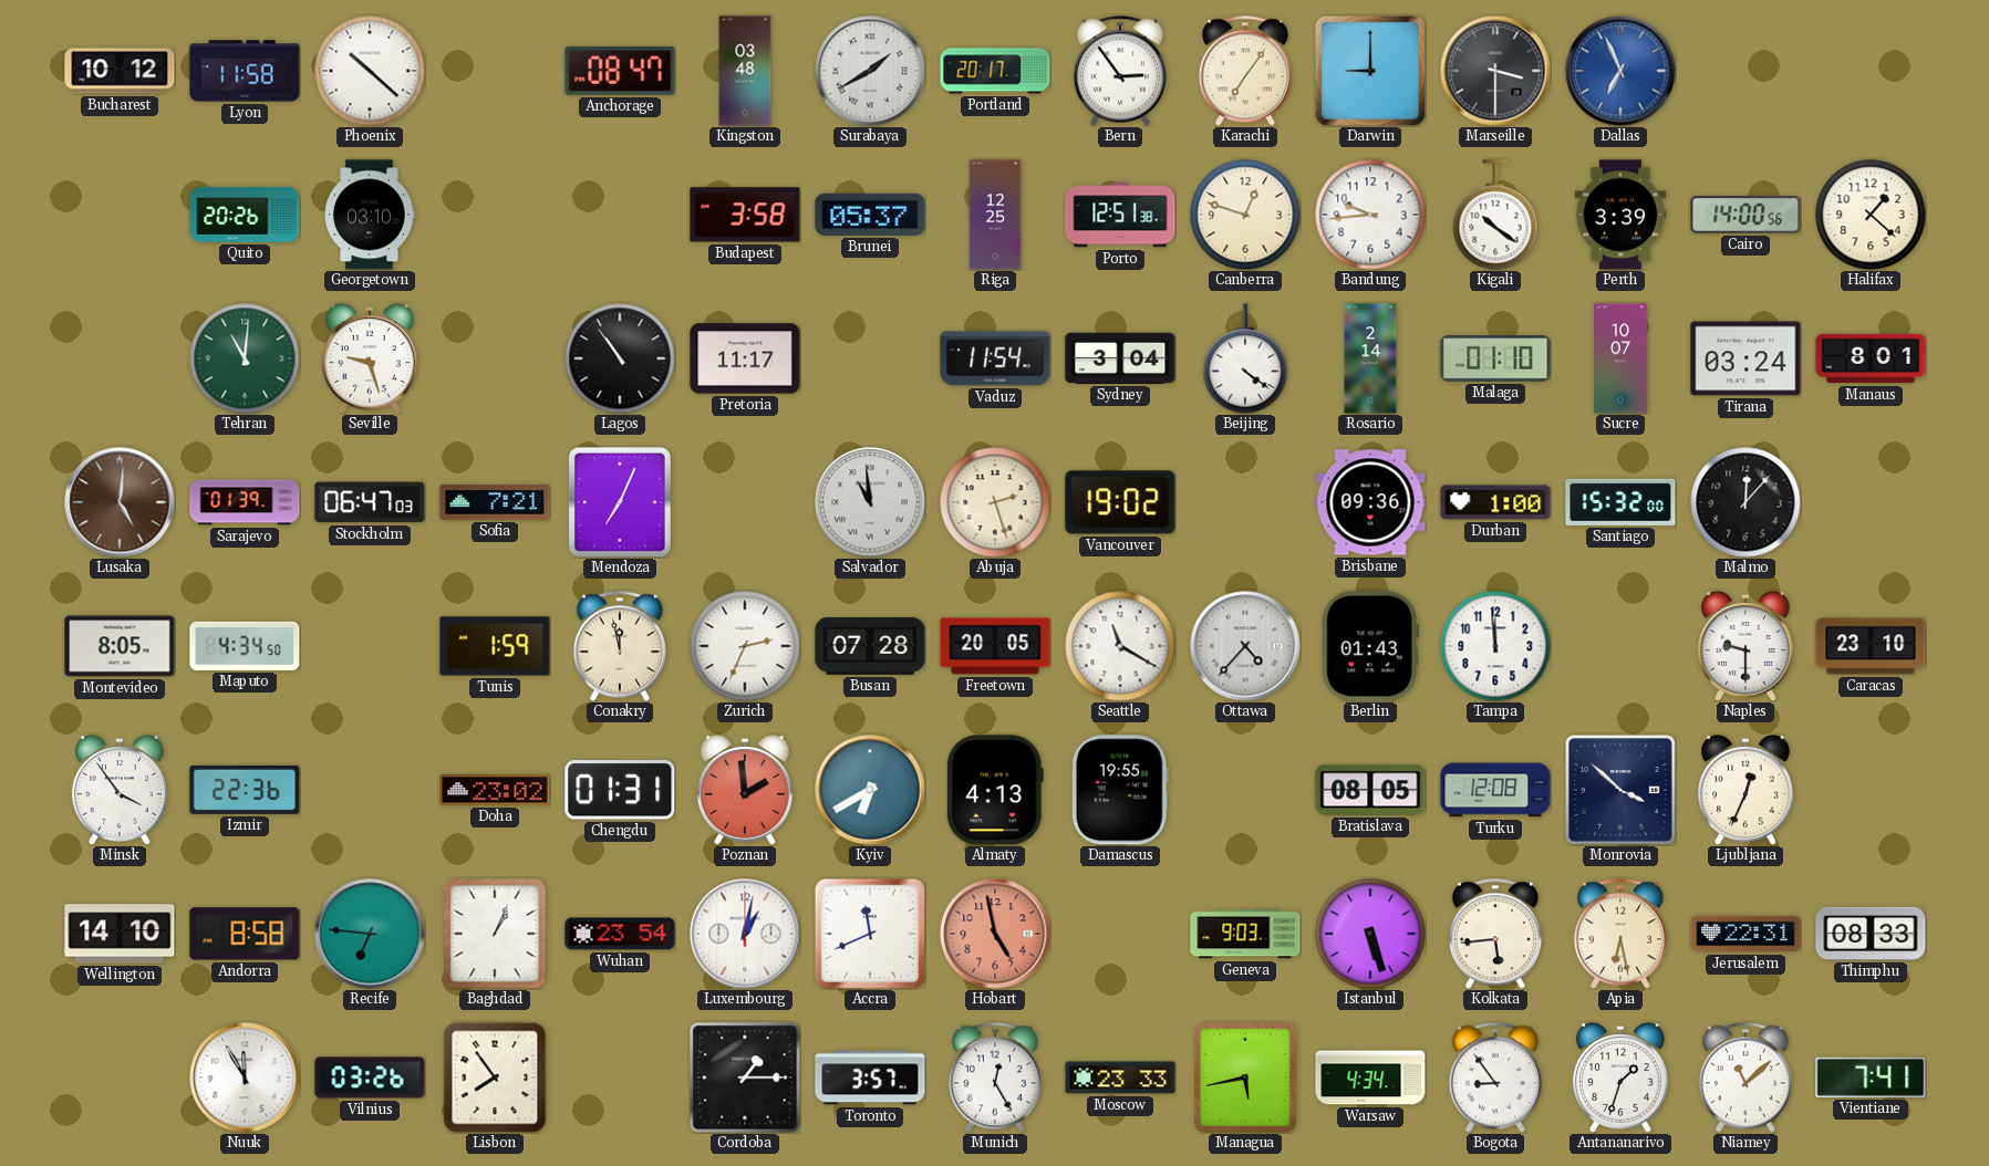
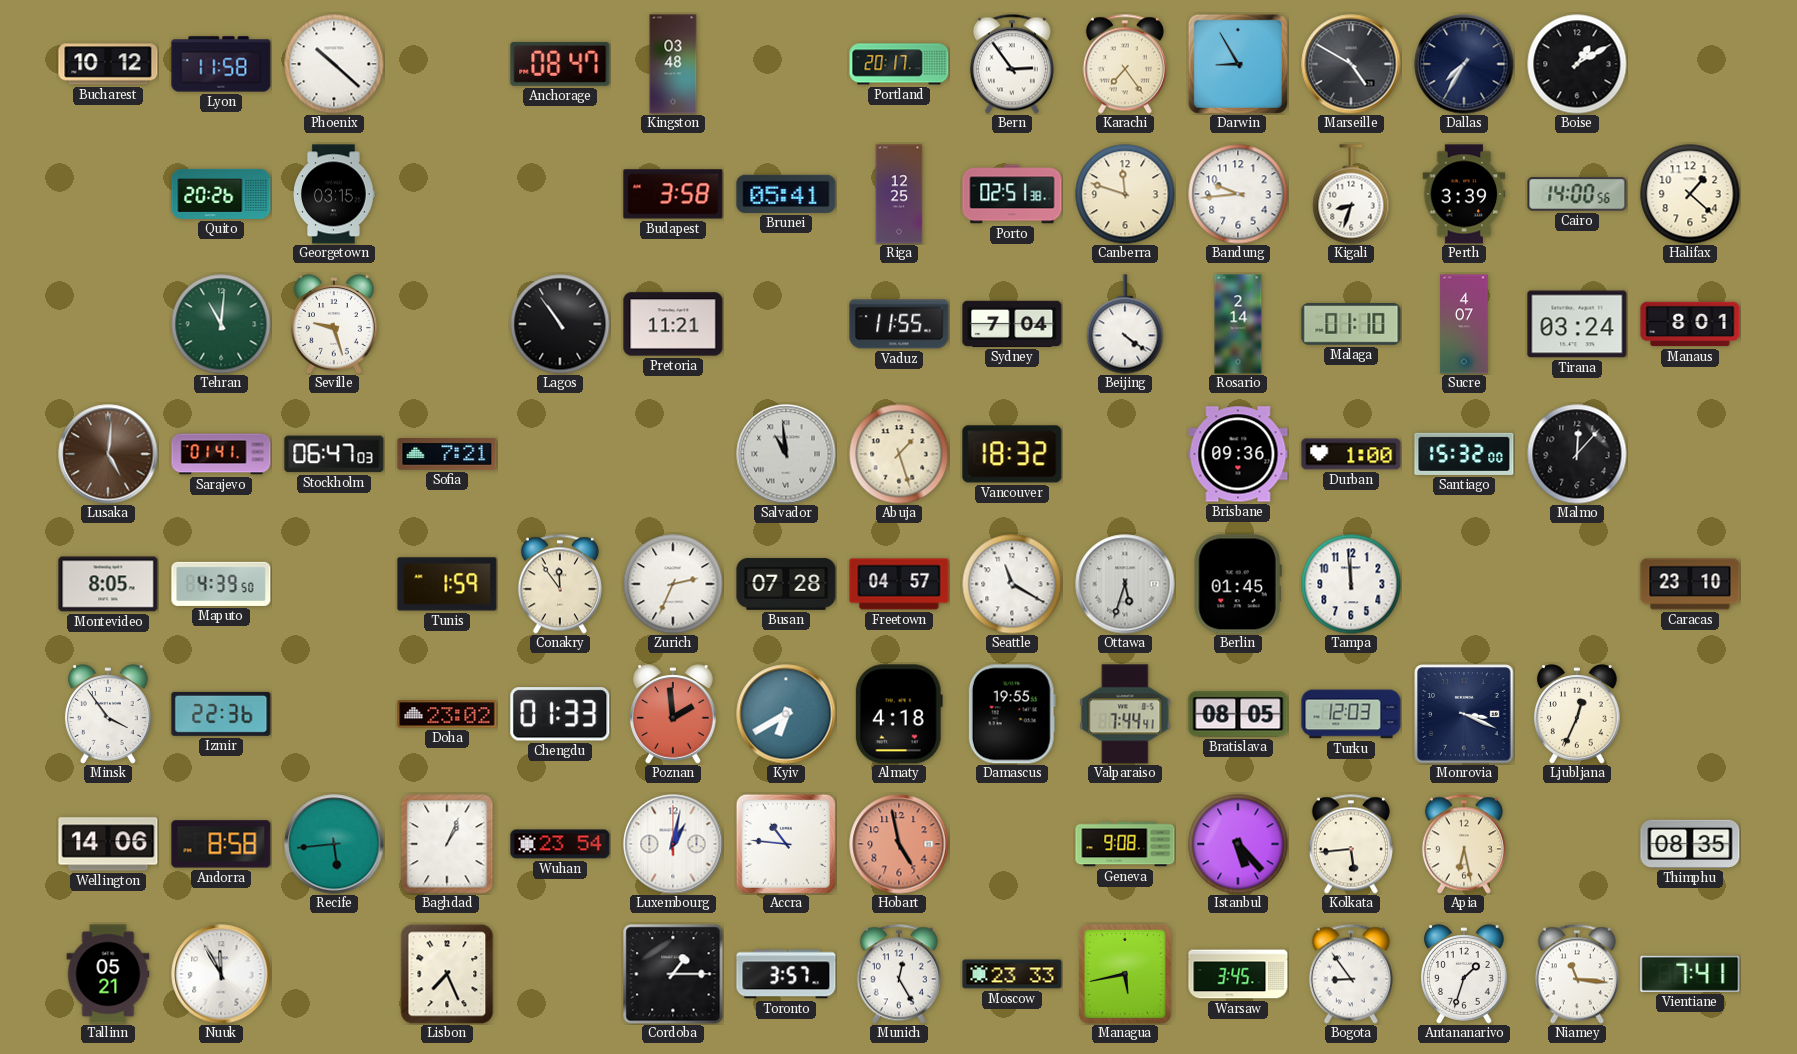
Surabaya: 1:40 -> none (870, 71)
Karachi: 7:06 -> 7:24 (1125, 64)
Darwin: 9:00 -> 8:55 (1238, 64)
Marseille: 3:30 -> 4:50 (1351, 64)
Dallas: 6:56 -> 7:35 (1464, 64)
Dallas dial: blue -> navy (1464, 64)
Boise: none -> 1:10 (1577, 64)
Georgetown: 03:10 -> 03:15 (334, 194)
Brunei: 05:37 -> 05:41 (786, 194)
Porto: 12:51 -> 02:51 (1012, 194)
Canberra: 12:48 -> 11:48 (1125, 194)
Kigali: 10:21 -> 8:33 (1351, 194)
Pretoria: 11:17 -> 11:21 (673, 324)
Vaduz: 11:54 -> 11:55 (899, 324)
Sydney: 3:04 -> 7:04 (1012, 324)
Sucre: 10:07 -> 4:07 (1464, 324)
Sarajevo: 01:39 -> 01:41 (221, 454)
Mendoza: 7:04 -> none (620, 502)
Abuja: 2:27 -> 1:27 (899, 454)
Vancouver: 19:02 -> 18:32 (1012, 454)
Maputo: 4:34 -> 4:39 (221, 584)
Conakry: 11:58 -> 11:54 (560, 584)
Freetown: 20:05 -> 04:57 (899, 584)
Ottawa: 4:37 -> 5:33 (1125, 584)
Berlin: 01:43 -> 01:45 (1238, 584)
Naples: 9:30 -> none (1745, 646)
Chengdu: 01:31 -> 01:33 (560, 714)
Almaty: 4:13 -> 4:18 (899, 714)
Valparaiso: none -> 7:44 (1125, 714)
Turku: 12:08 -> 12:03 (1351, 714)
Monrovia: 3:52 -> 3:19 (1464, 714)
Wellington: 14:10 -> 14:06 (108, 844)
Recife: 6:46 -> 5:44 (334, 844)
Accra: 11:41 -> 10:46 (786, 844)
Geneva: 9:03 -> 9:08 (1125, 844)
Istanbul: 5:27 -> 5:23 (1238, 844)
Jerusalem: 22:31 -> none (1745, 934)
Thimphu: 08:33 -> 08:35 (1690, 844)
Tallinn: none -> 05:21 (108, 974)
Vilnius: 03:26 -> none (370, 1077)
Lisbon: 7:54 -> 7:26 (447, 974)
Warsaw: 4:34 -> 3:45 (1238, 974)
Niamey: 11:08 -> 11:16 (1577, 974)
